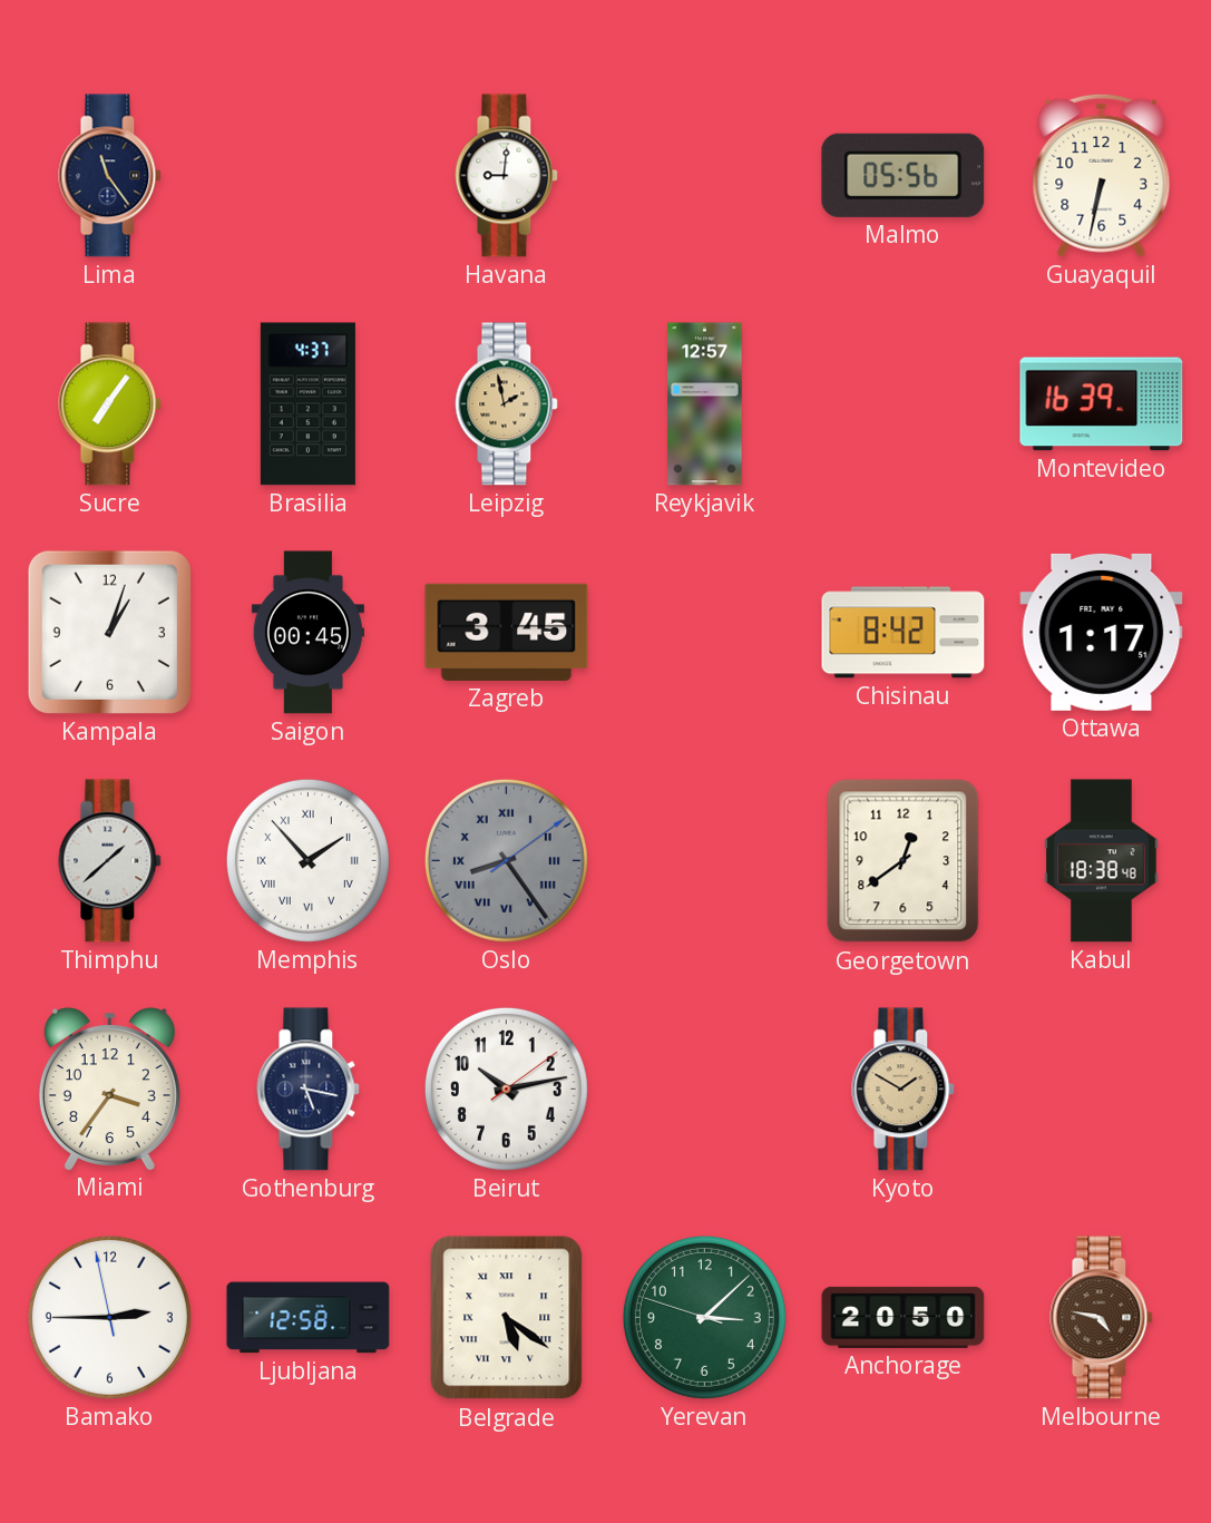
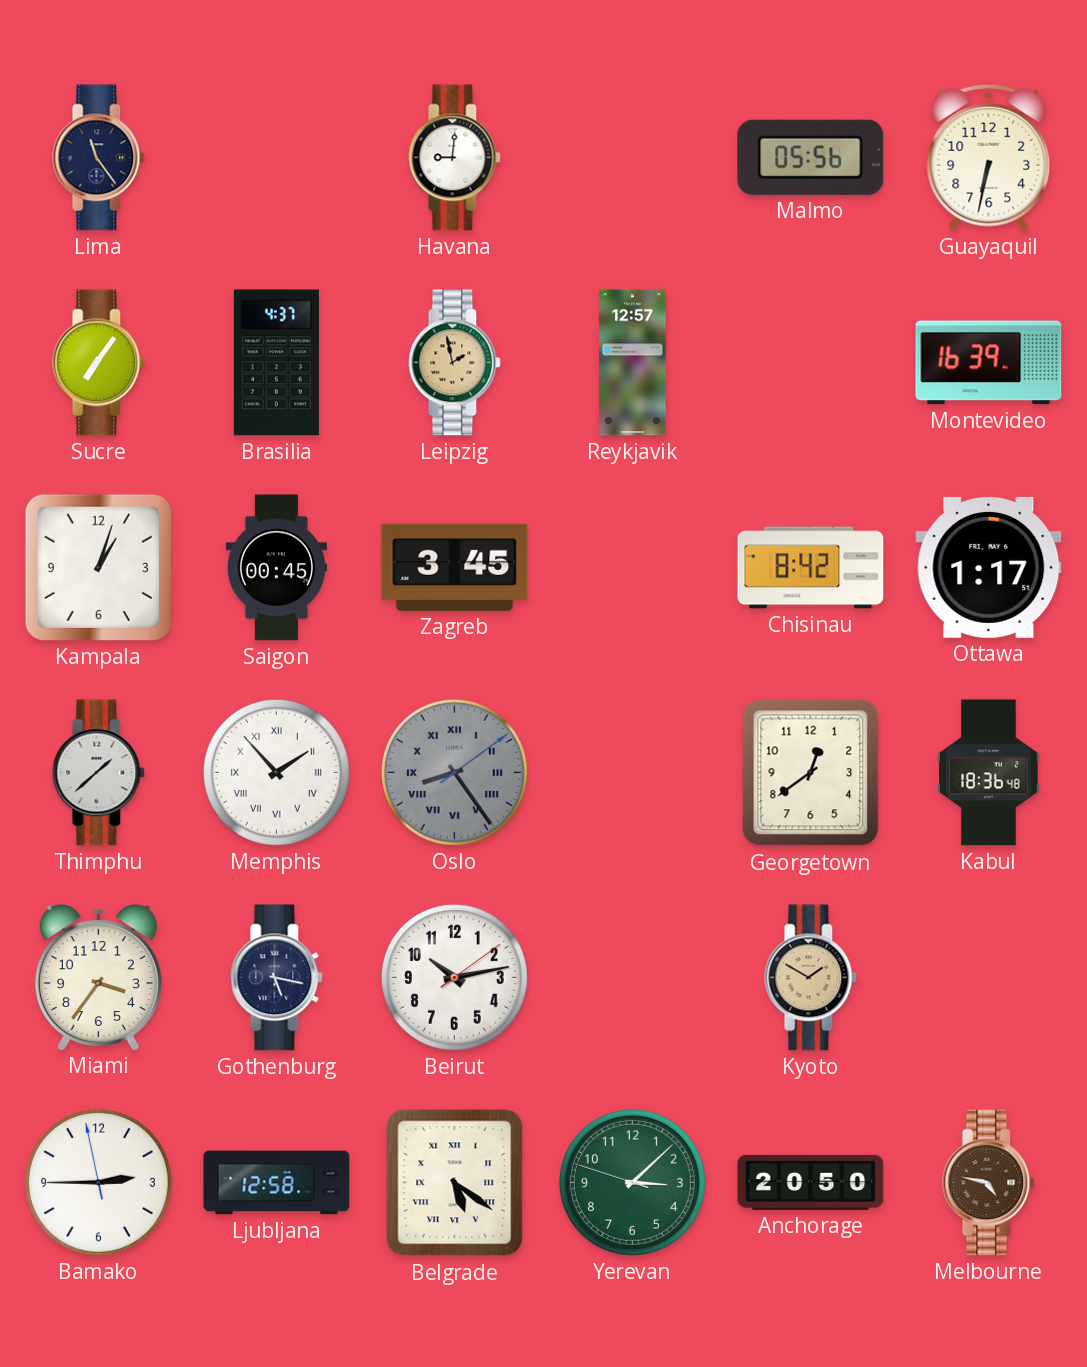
Kabul: 18:38 -> 18:36 (989, 773)
